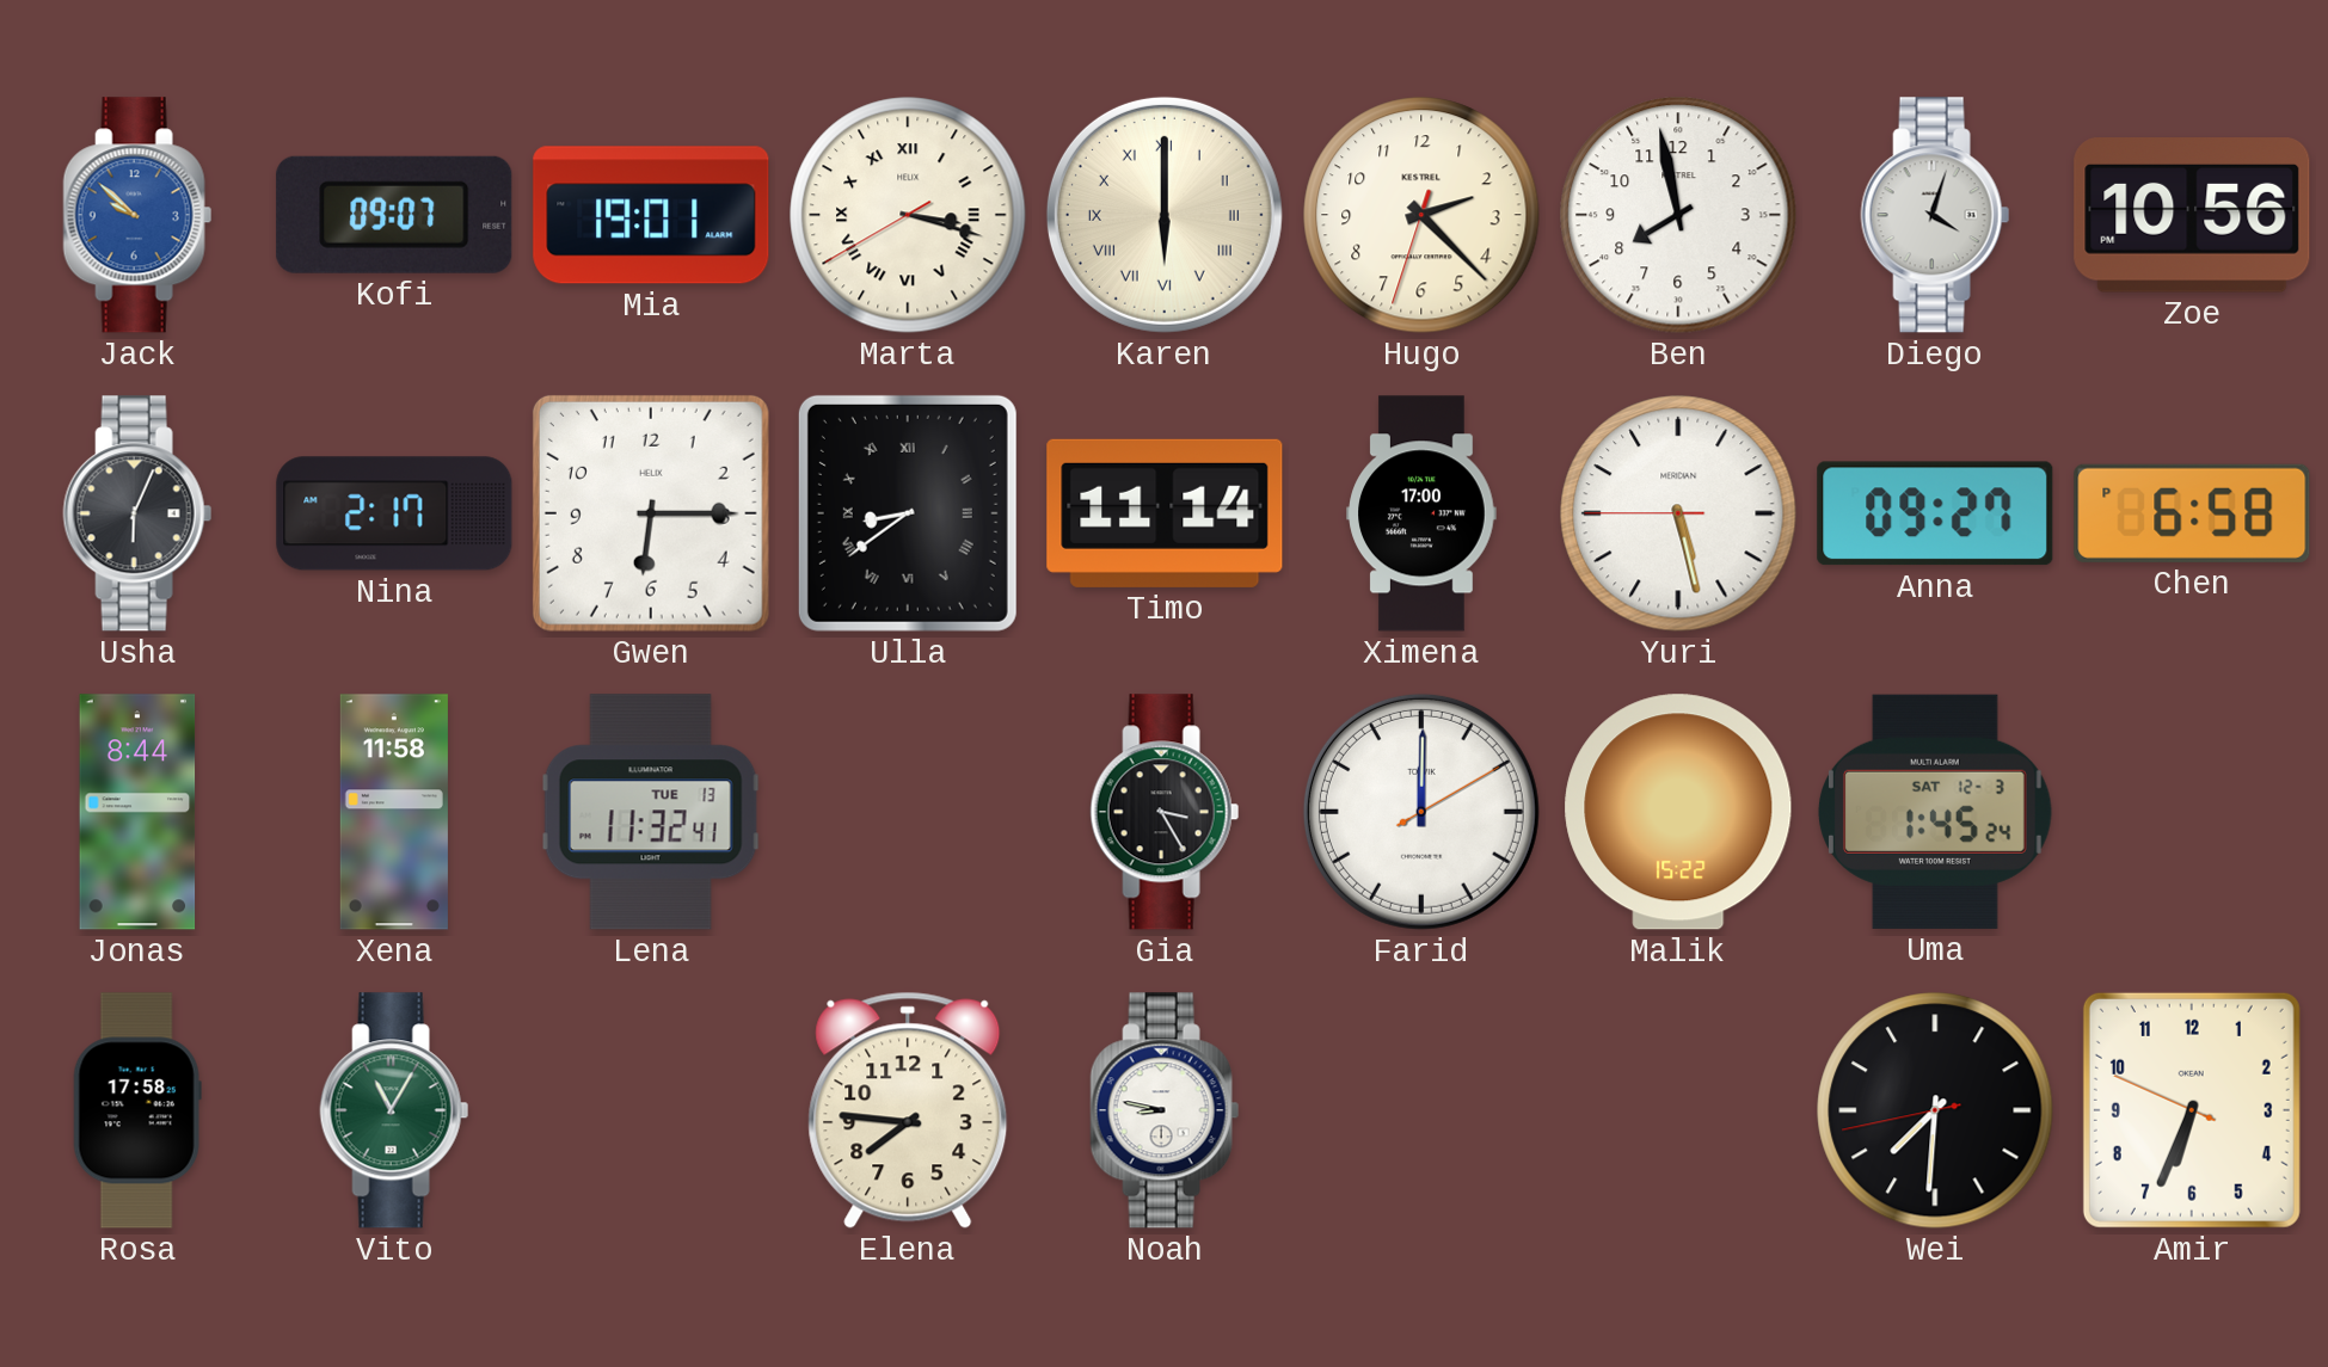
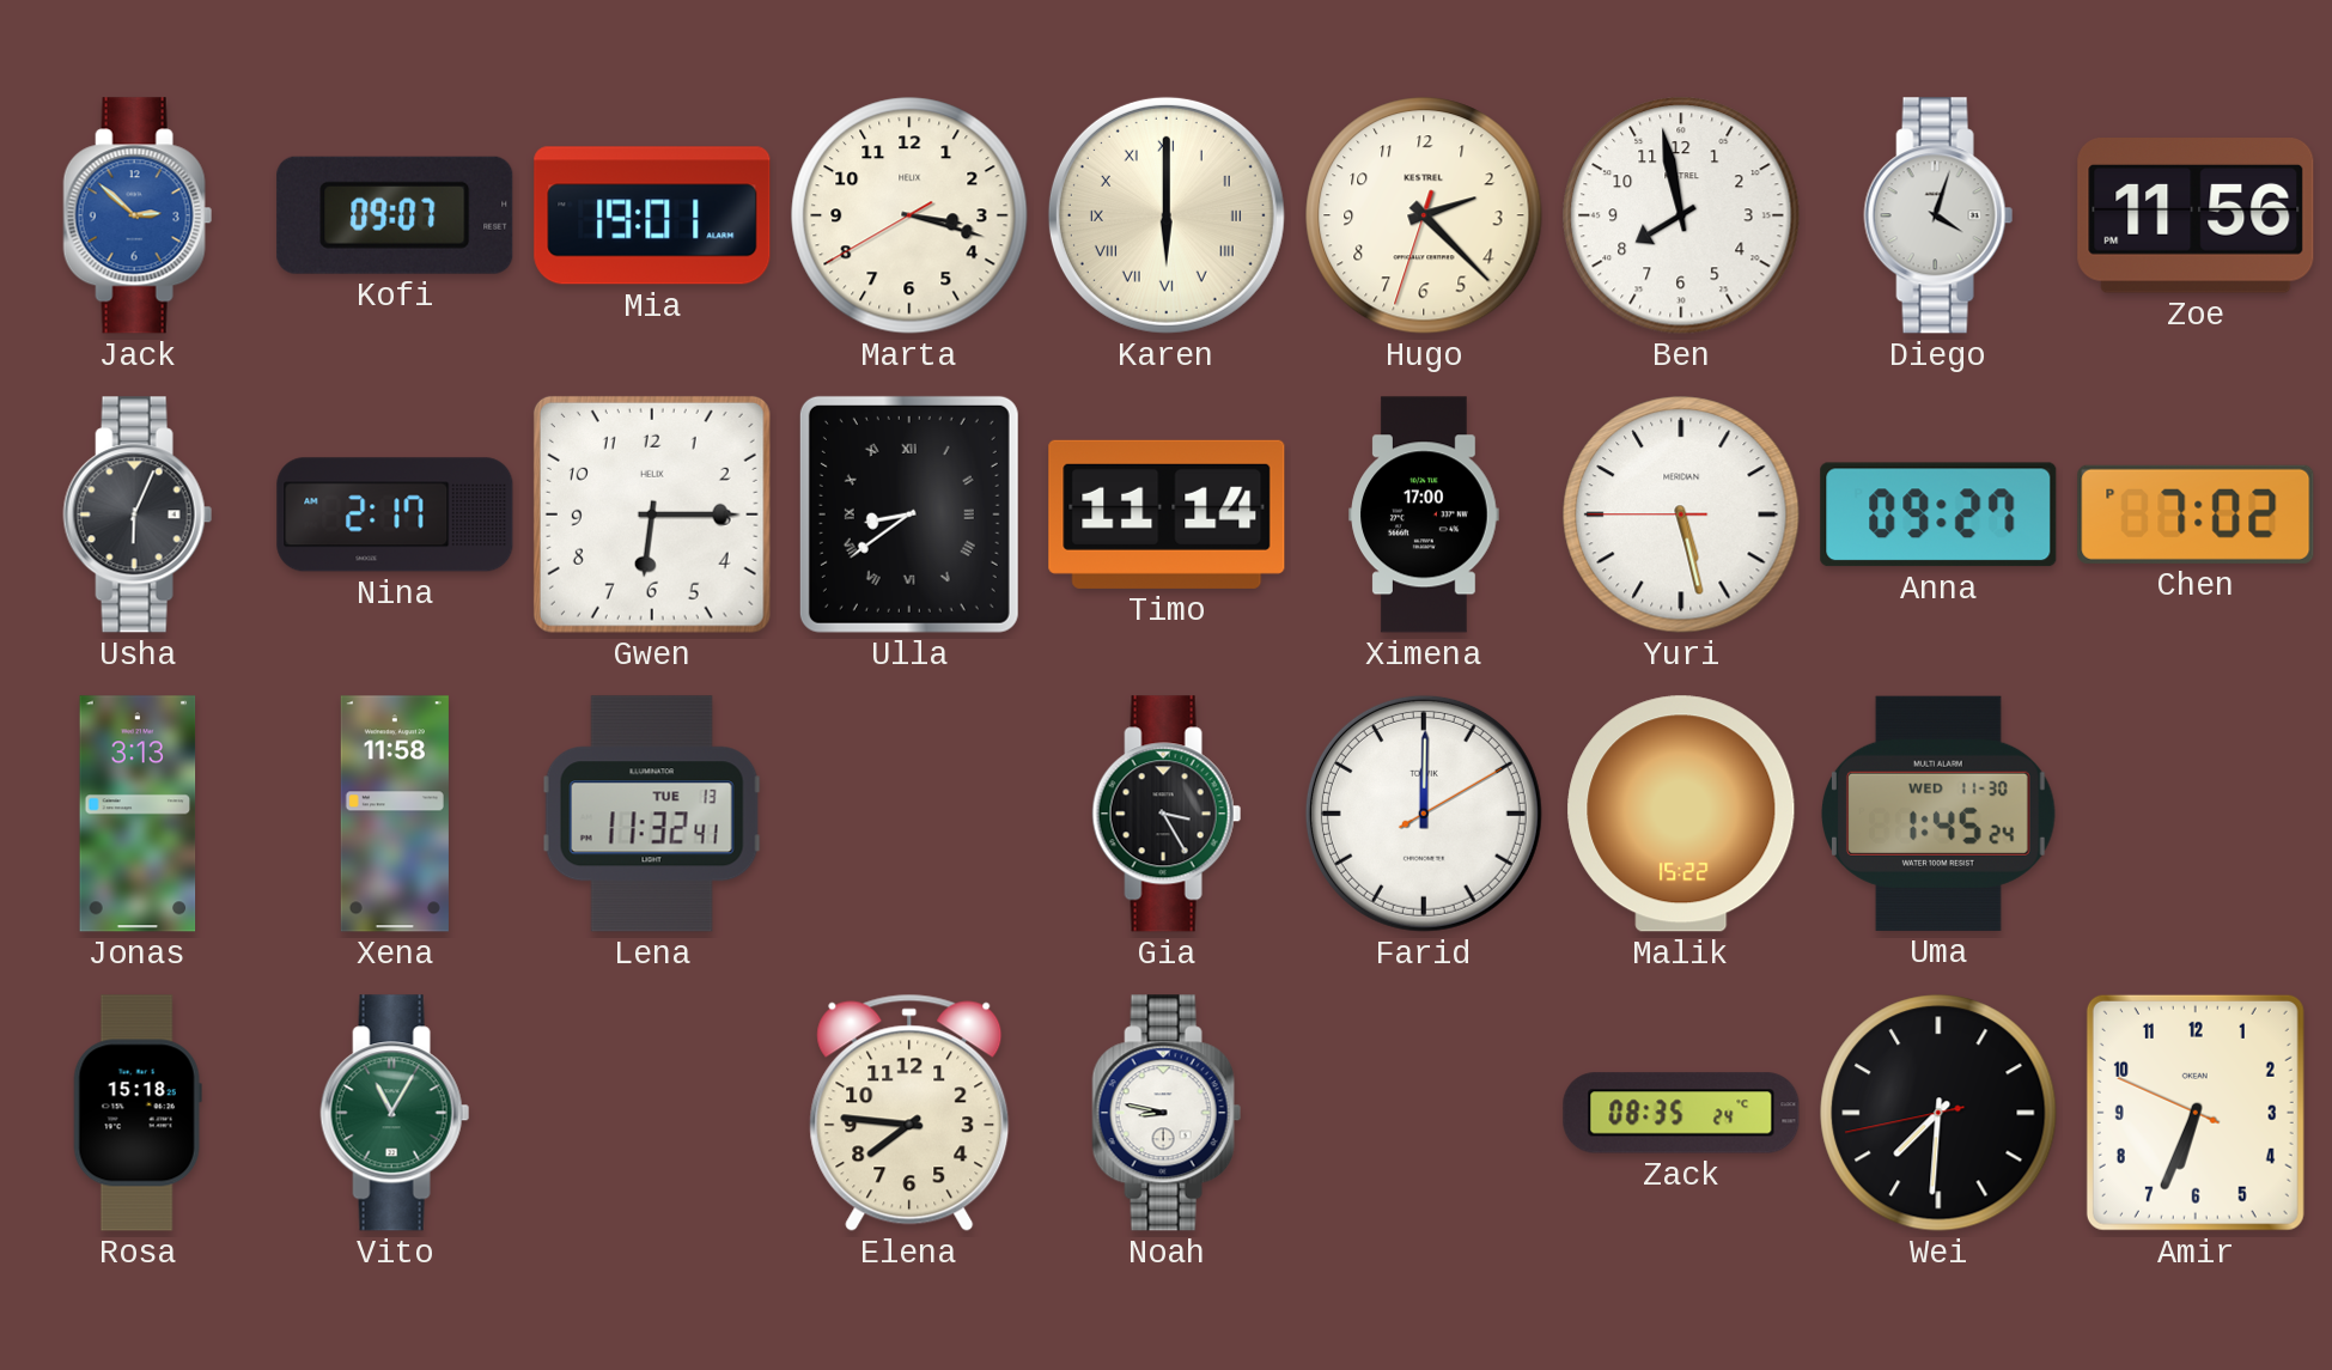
Jack: 9:52 -> 2:52 (138, 215)
Marta numerals: Roman -> Arabic (909, 215)
Zoe: 10:56 -> 11:56 (2196, 215)
Chen: 6:58 -> 7:02 (2196, 514)
Jonas: 8:44 -> 3:13 (138, 814)
Uma date: SAT 12-3 -> WED 11-30 (1940, 814)
Rosa: 17:58 -> 15:18 (138, 1113)
Zack: none -> 08:35 (1681, 1113)
